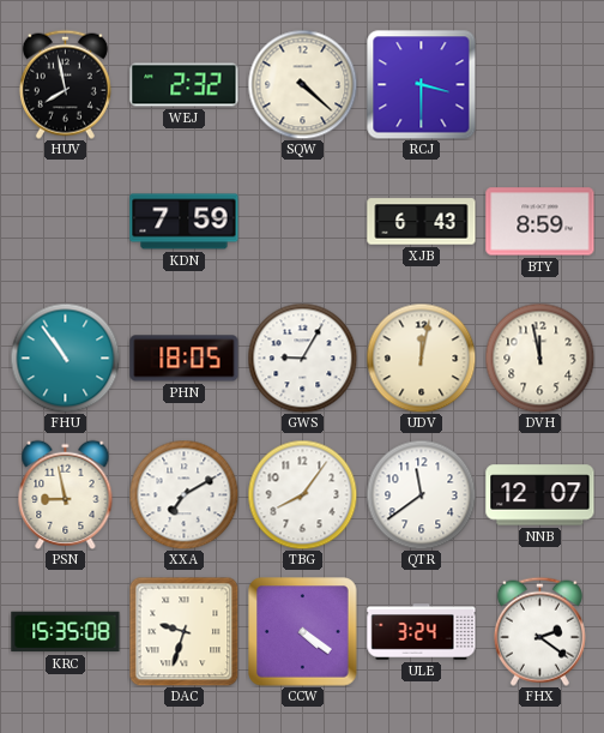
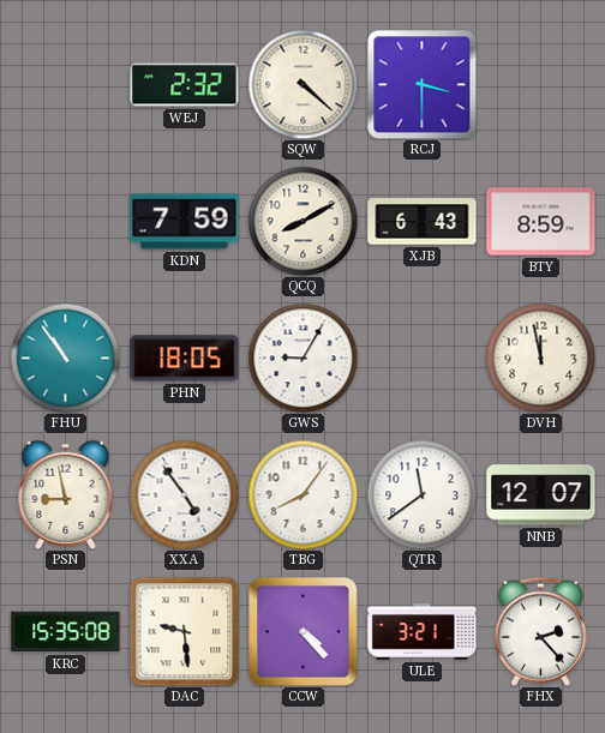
HUV: 7:58 -> none (65, 84)
QCQ: none -> 8:10 (302, 221)
UDV: 12:02 -> none (421, 358)
XXA: 7:10 -> 4:54 (184, 494)
DAC: 9:33 -> 9:29 (184, 631)
CCW: 4:21 -> 4:23 (304, 632)
ULE: 3:24 -> 3:21 (423, 632)
FHX: 2:21 -> 2:23 (540, 631)
